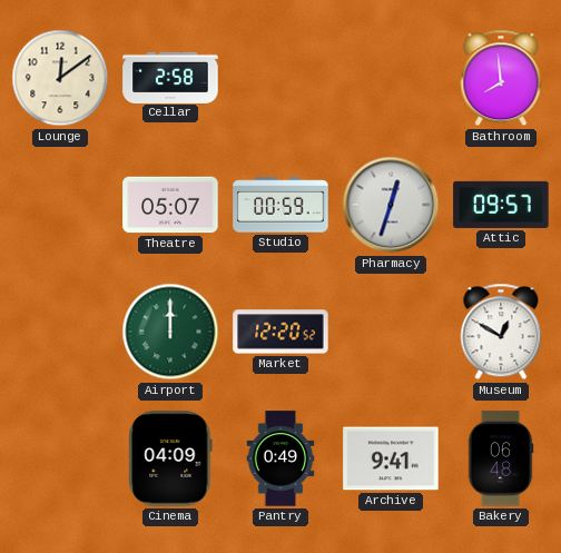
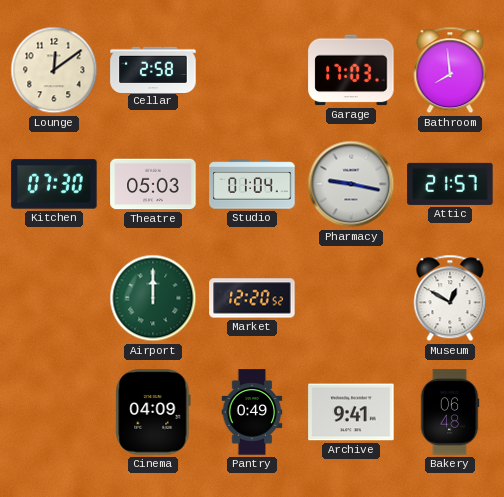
Garage: none -> 17:03 (351, 70)
Kitchen: none -> 07:30 (54, 184)
Theatre: 05:07 -> 05:03 (153, 184)
Studio: 00:59 -> 01:04 (252, 184)
Pharmacy: 12:33 -> 9:17 (351, 184)
Attic: 09:57 -> 21:57 (450, 184)
